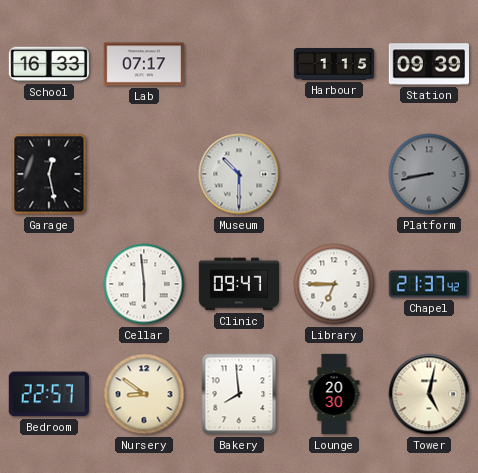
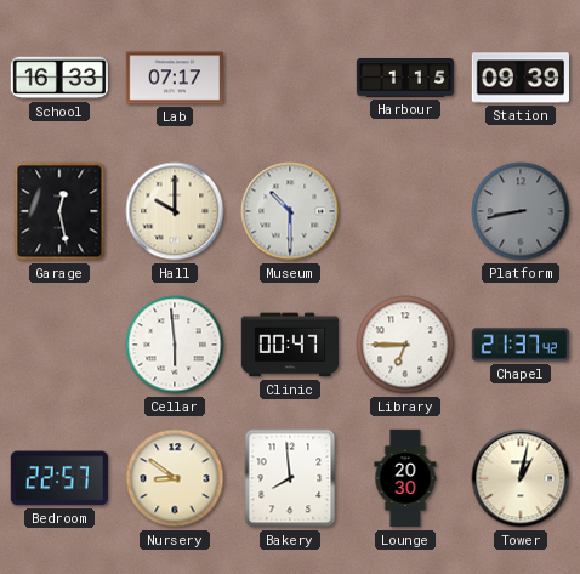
Hall: none -> 10:00 (175, 211)
Clinic: 09:47 -> 00:47 (289, 345)
Tower: 5:02 -> 1:02 (521, 478)
